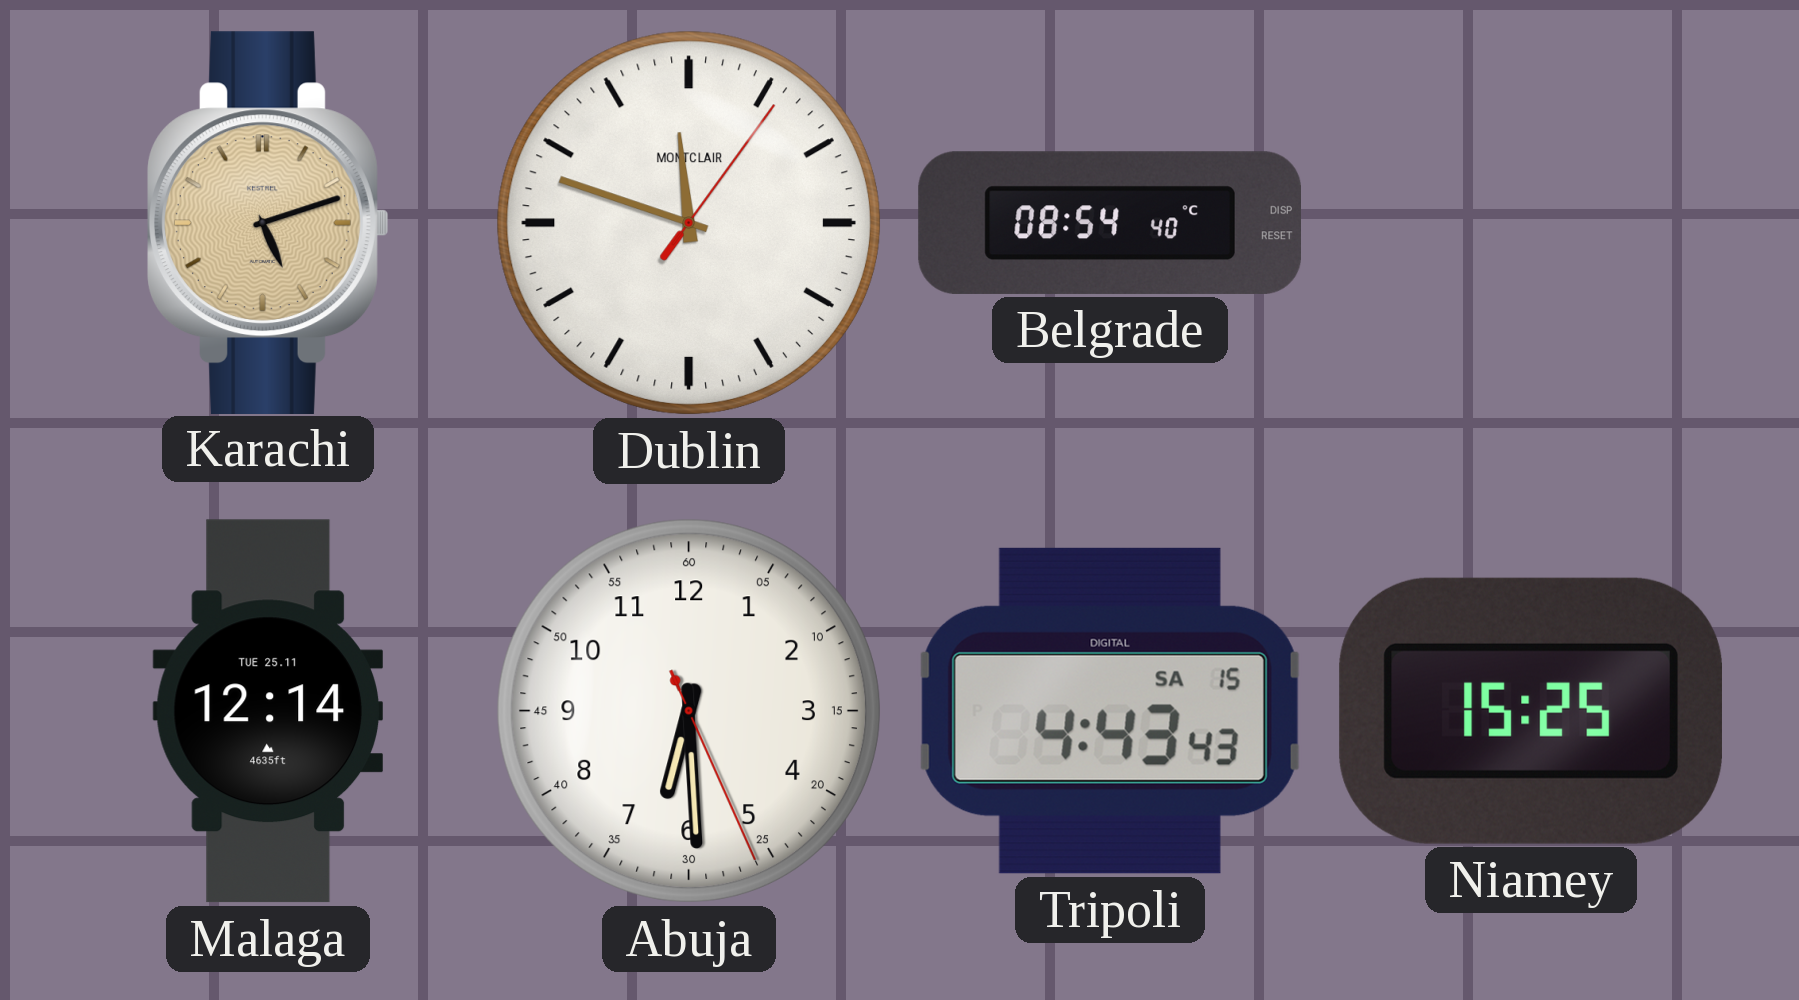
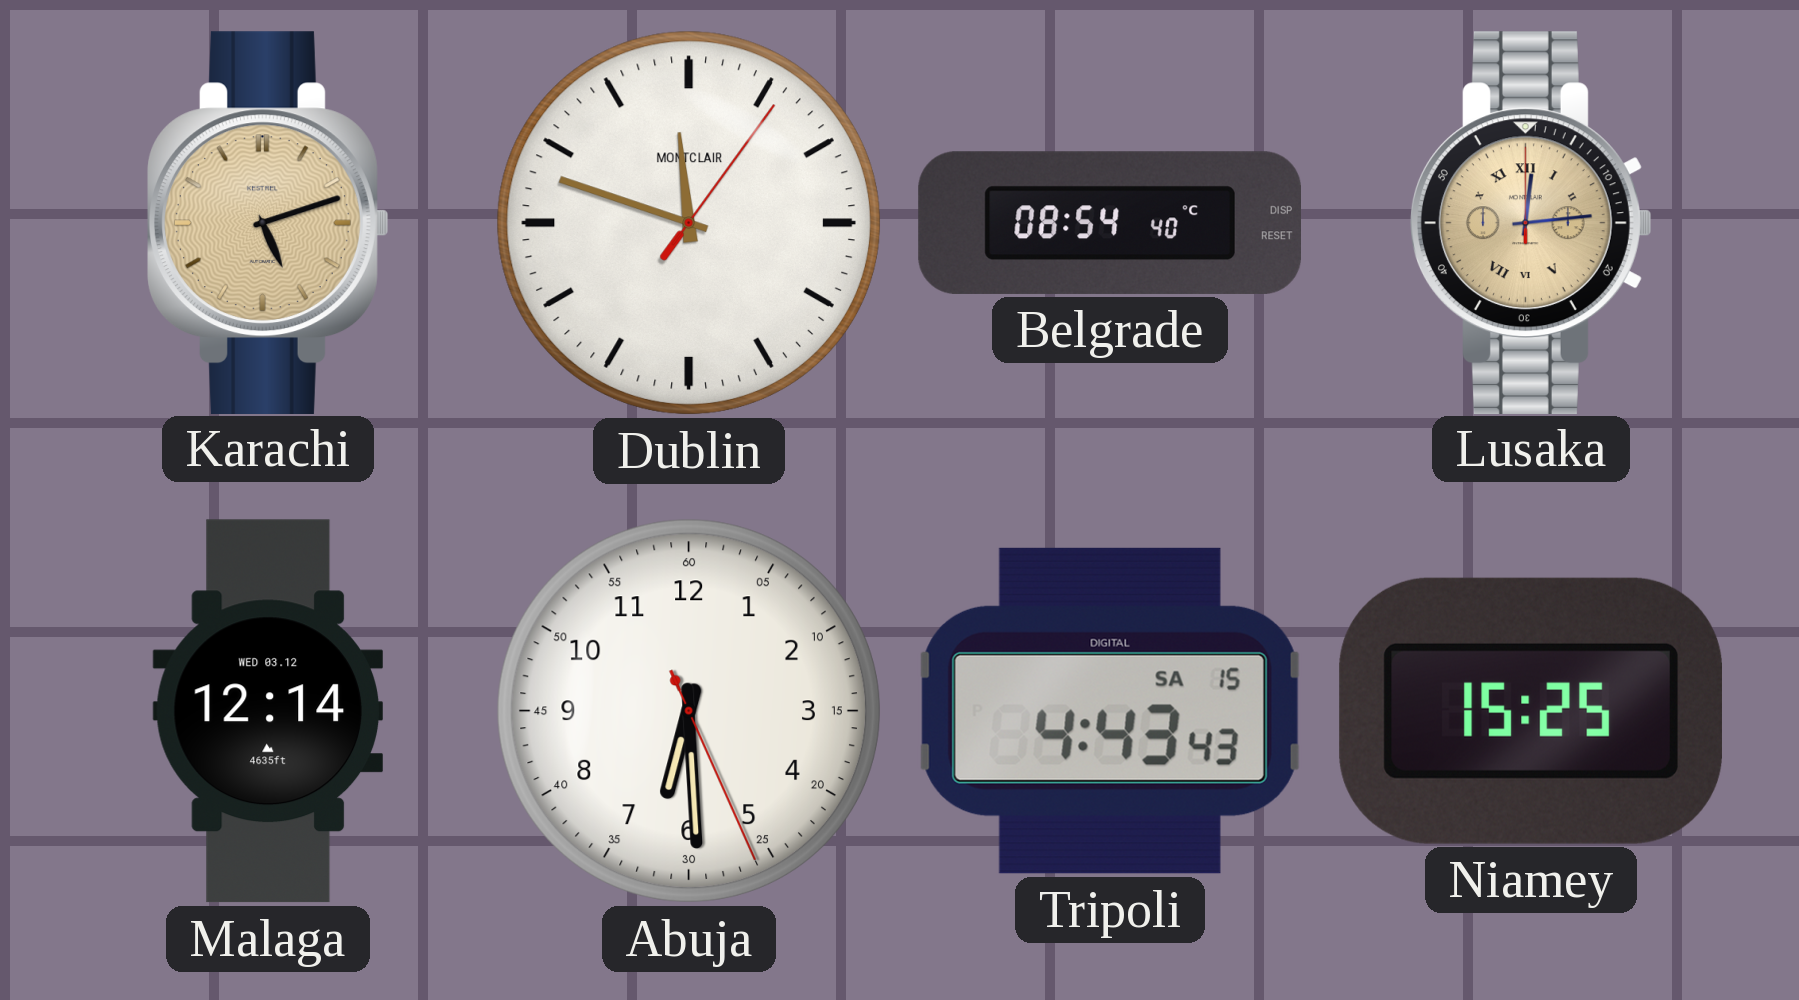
Lusaka: none -> 12:14 (1531, 222)
Malaga date: TUE 25.11 -> WED 03.12 (268, 711)
